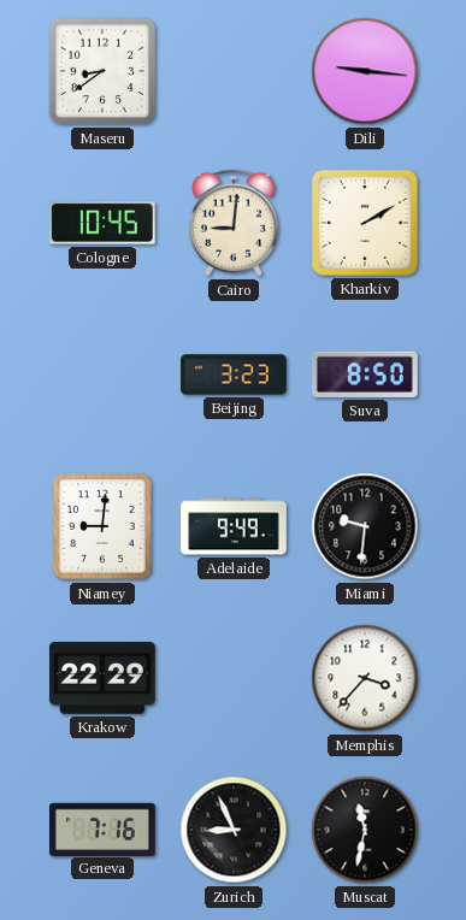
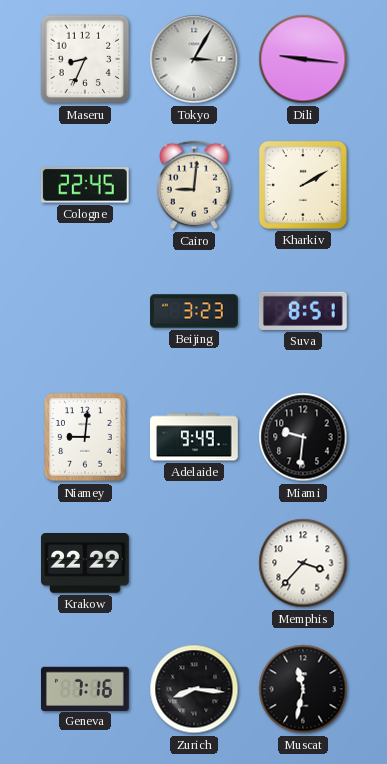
Maseru: 8:39 -> 8:34 (85, 59)
Tokyo: none -> 3:05 (194, 59)
Cologne: 10:45 -> 22:45 (85, 185)
Suva: 8:50 -> 8:51 (303, 311)
Zurich: 8:56 -> 8:16 (194, 689)
